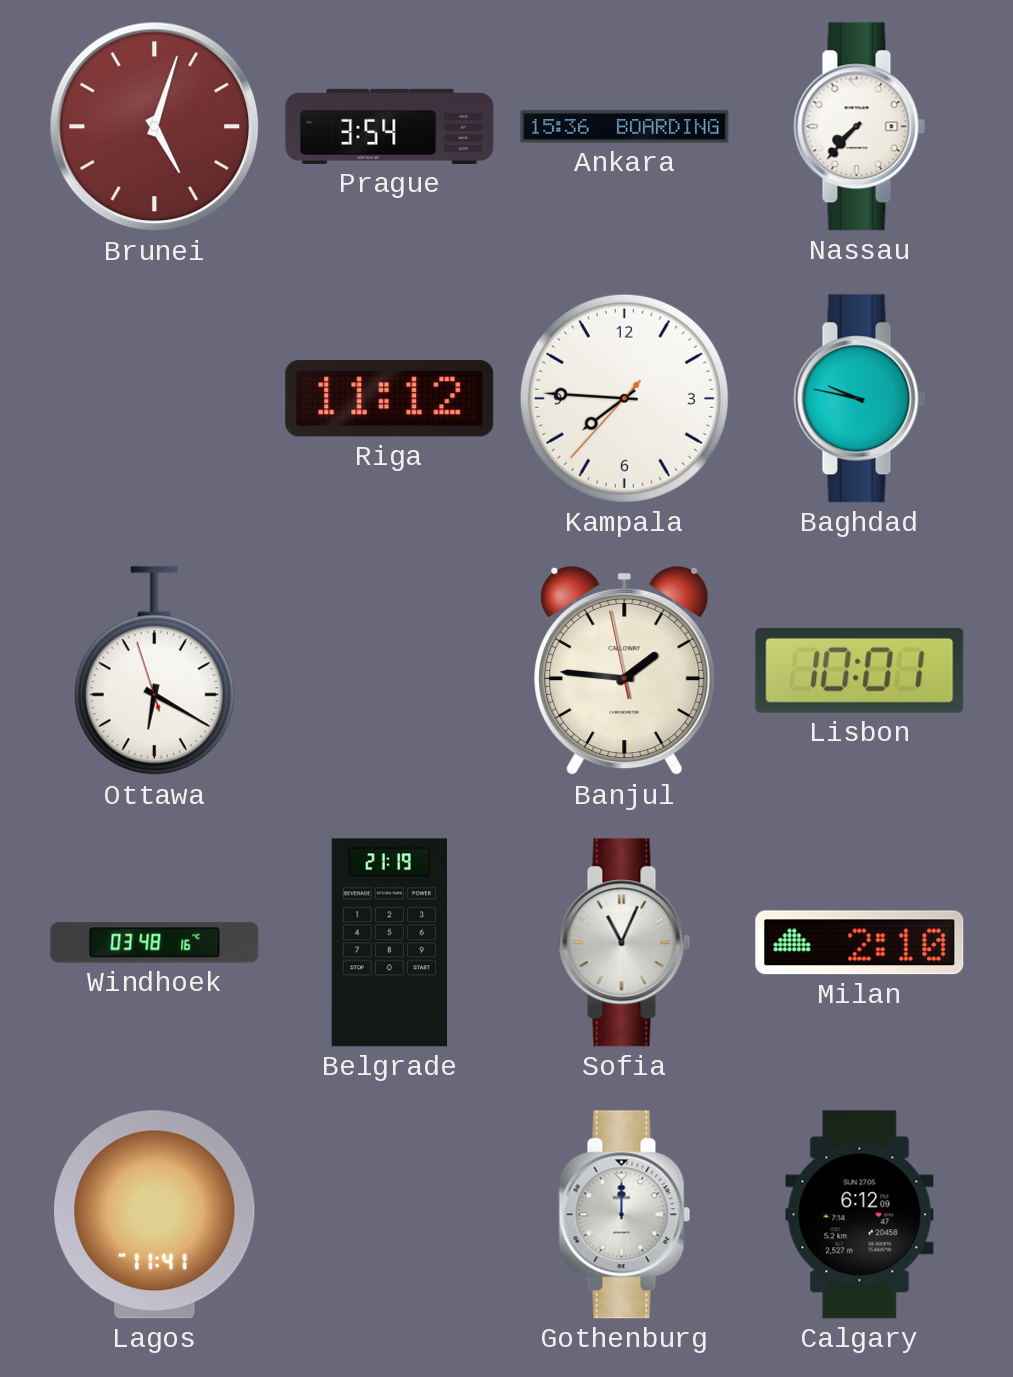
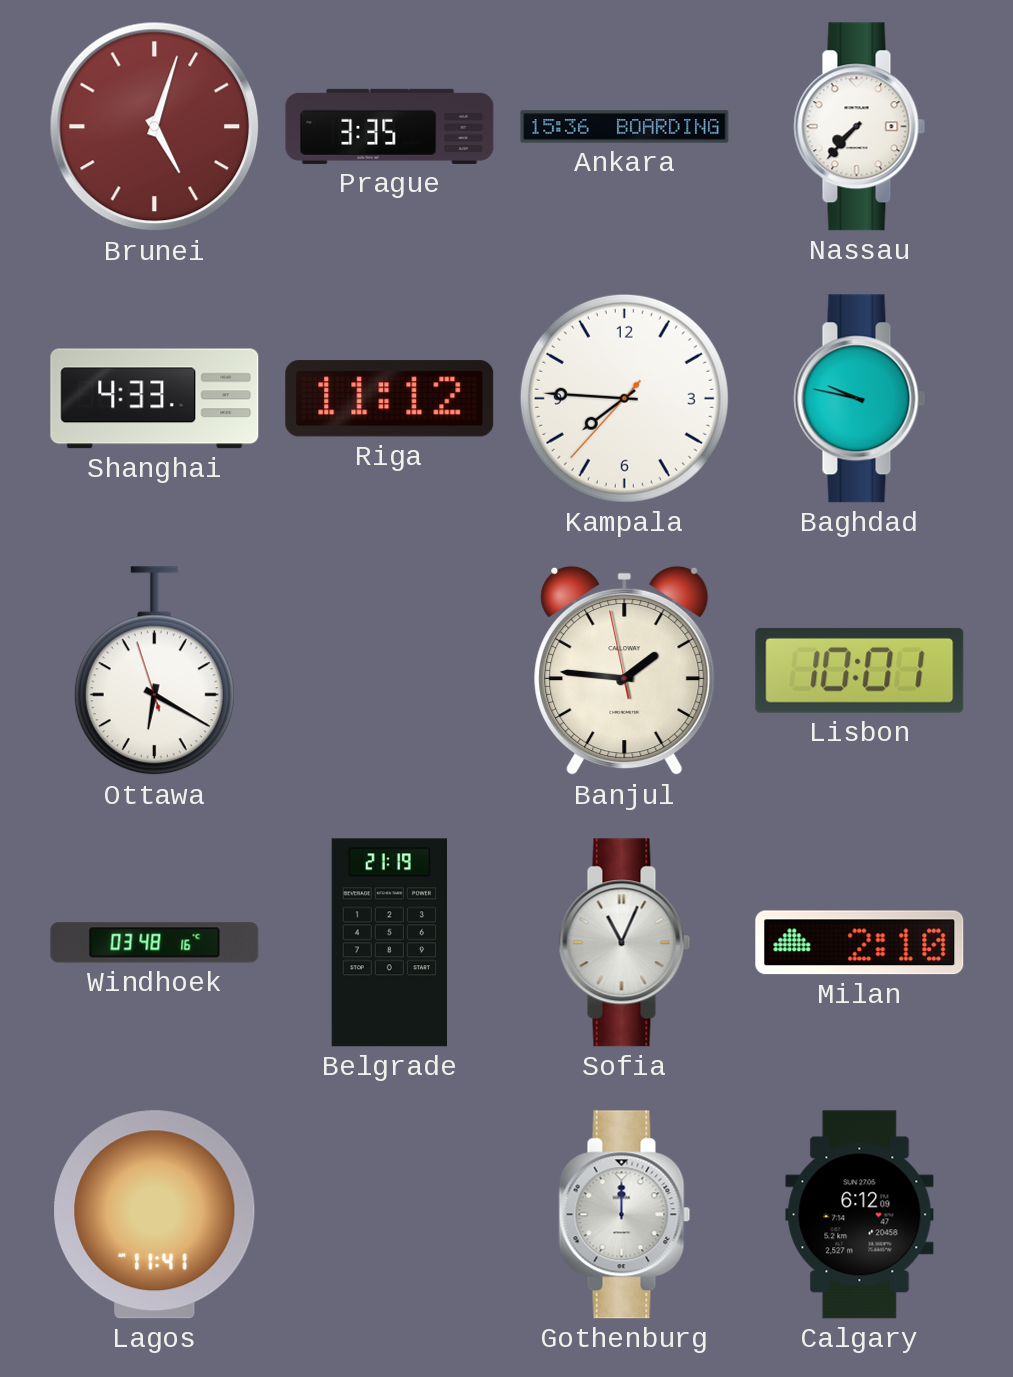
Prague: 3:54 -> 3:35 (390, 126)
Shanghai: none -> 4:33 (155, 399)
